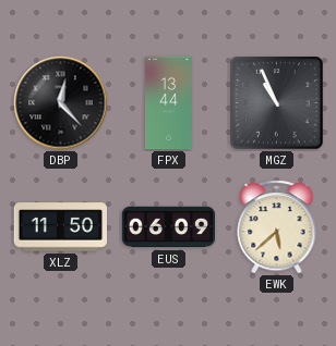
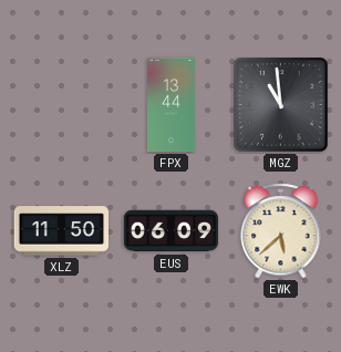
DBP: 12:23 -> none (61, 103)
MGZ: 10:56 -> 10:59 (281, 105)
